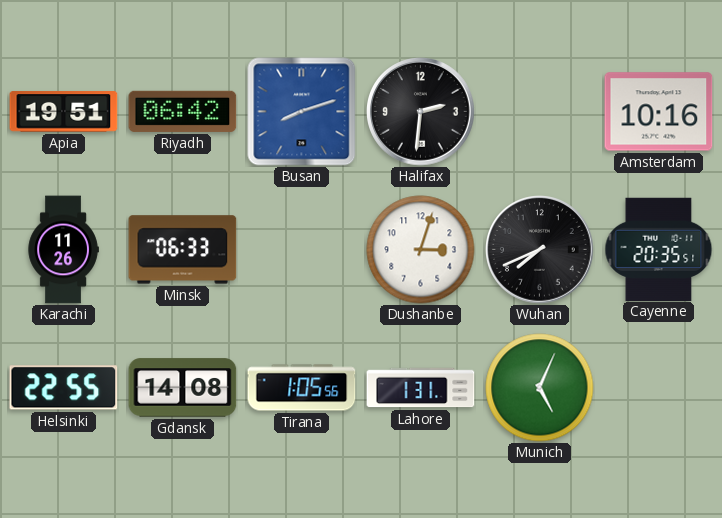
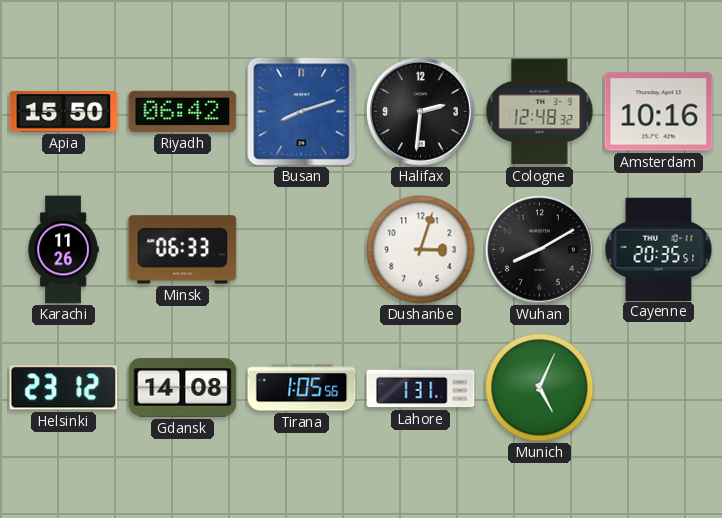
Apia: 19:51 -> 15:50 (64, 112)
Cologne: none -> 12:48 (540, 112)
Wuhan: 7:41 -> 8:10 (540, 250)
Helsinki: 22:55 -> 23:12 (64, 388)
